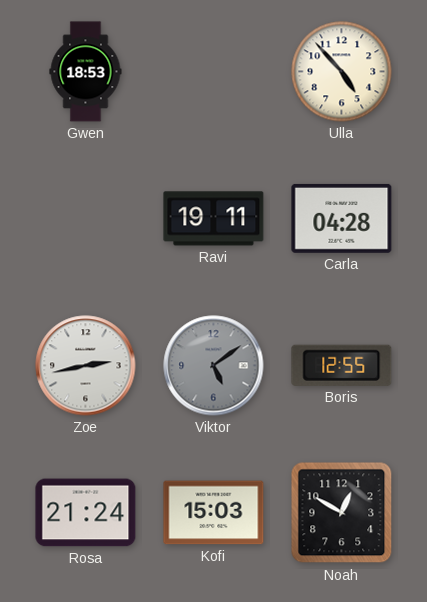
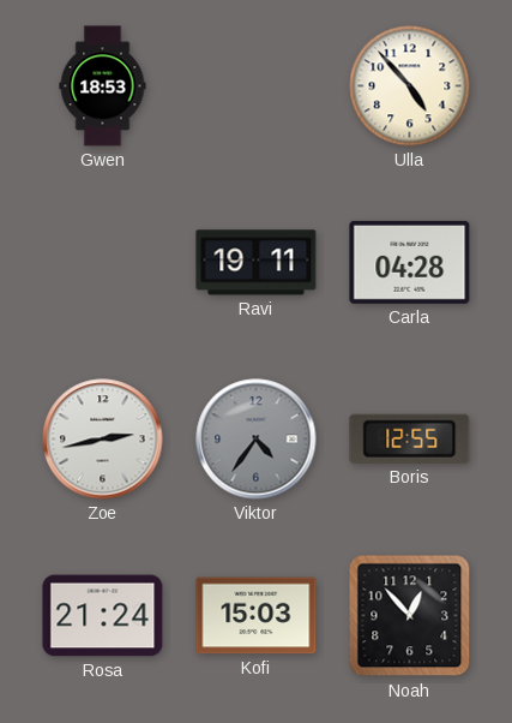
Viktor: 5:09 -> 4:36 (257, 440)
Noah: 12:50 -> 12:53 (410, 616)
